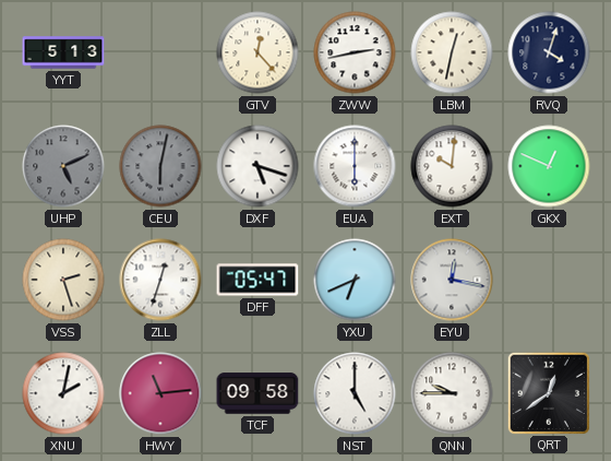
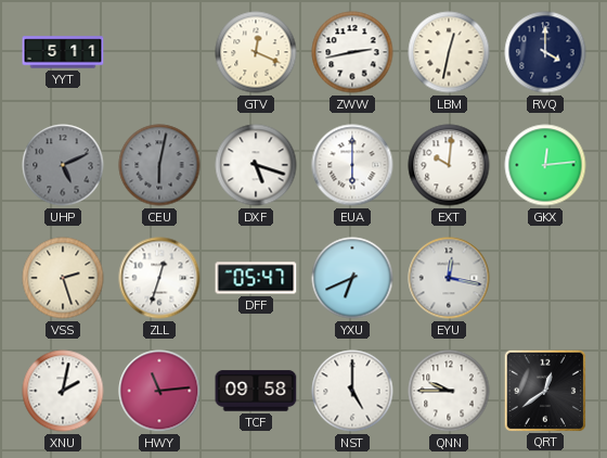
YYT: 5:13 -> 5:11 (63, 52)
GTV: 12:23 -> 12:19 (256, 52)
RVQ: 4:03 -> 4:00 (545, 52)
GKX: 12:49 -> 12:14 (545, 165)
